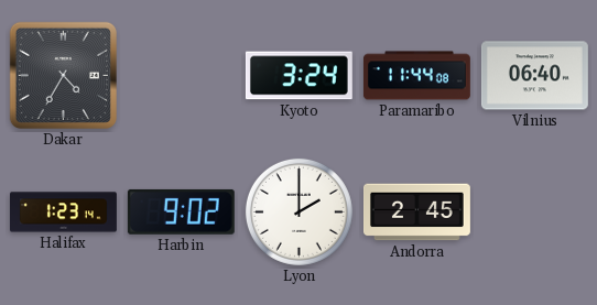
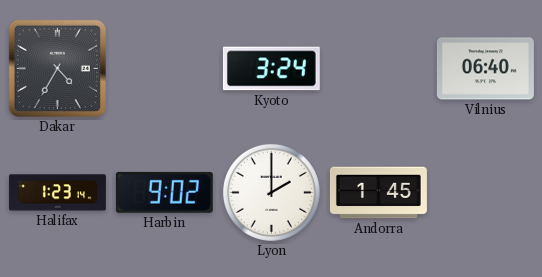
Paramaribo: 11:44 -> none (416, 76)
Andorra: 2:45 -> 1:45 (378, 193)
